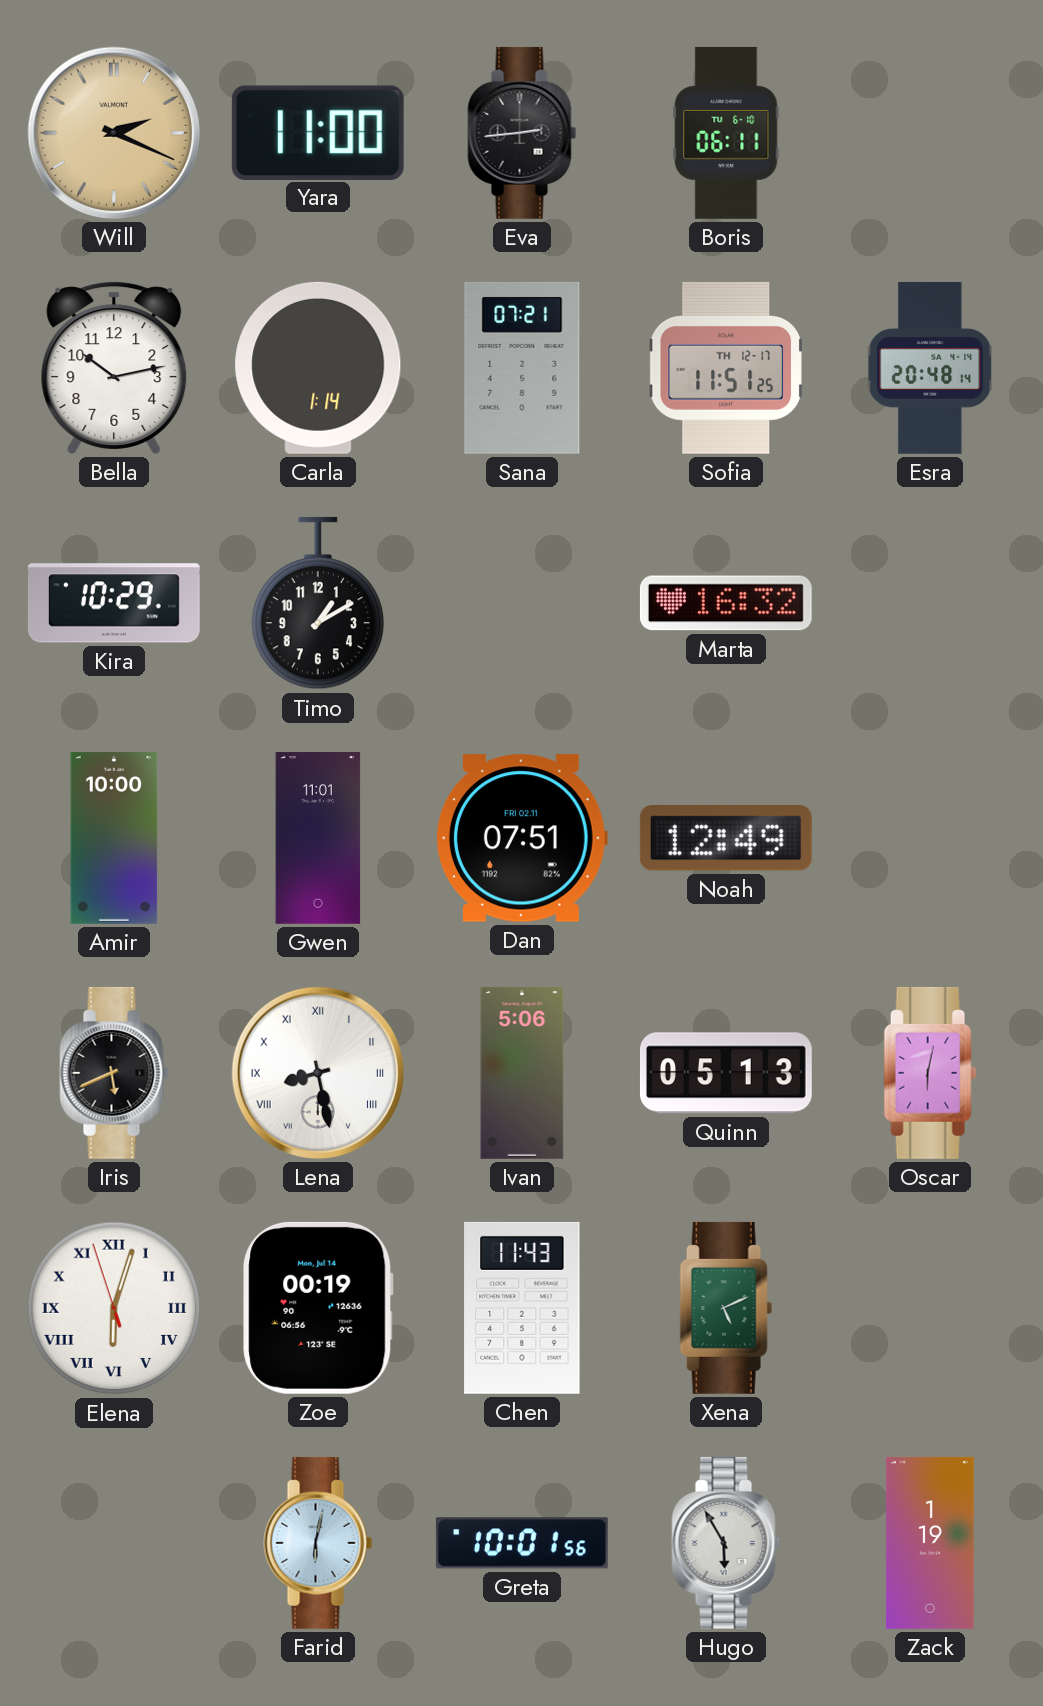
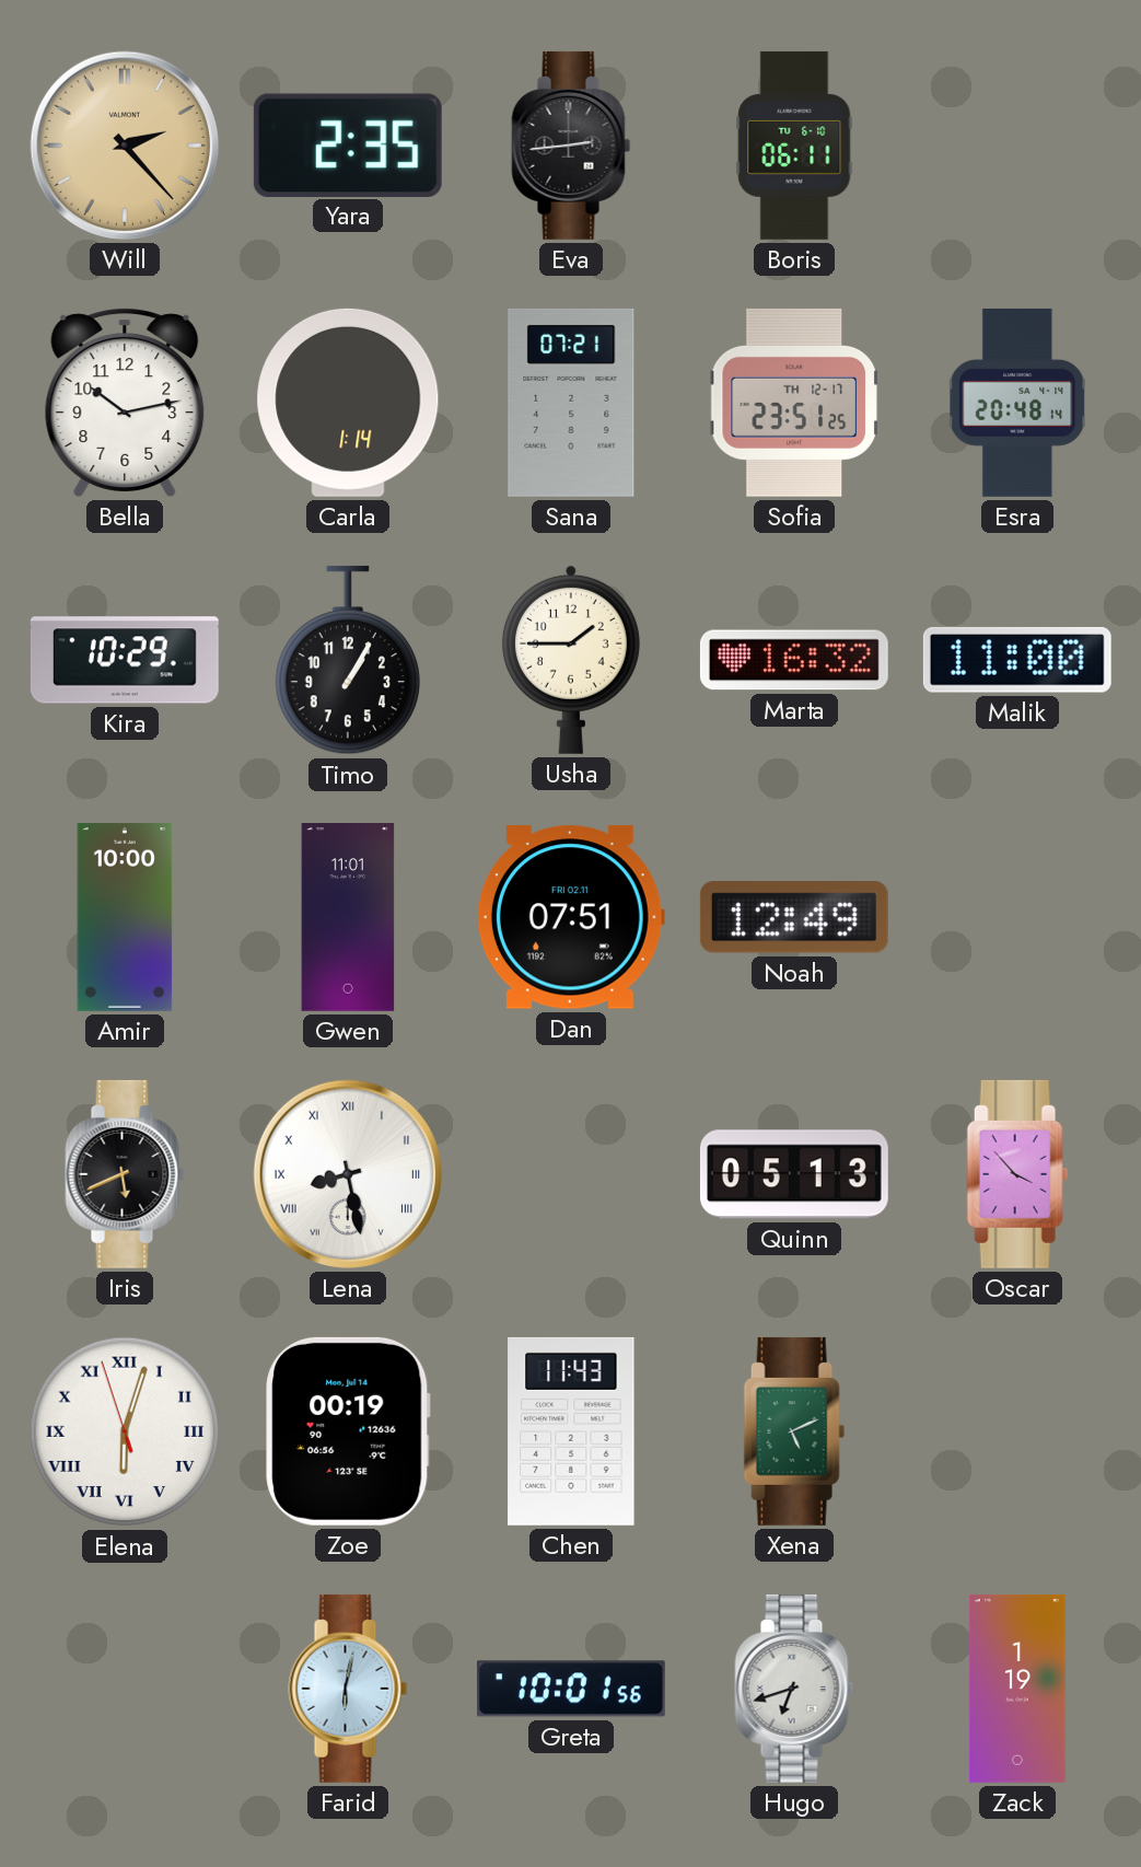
Will: 2:19 -> 2:23 (125, 146)
Yara: 11:00 -> 2:35 (348, 144)
Sofia: 11:51 -> 23:51 (794, 403)
Timo: 1:10 -> 1:05 (347, 660)
Usha: none -> 1:45 (571, 660)
Malik: none -> 11:00 (1017, 660)
Ivan: 5:06 -> none (522, 1073)
Oscar: 6:02 -> 3:53 (1017, 1174)
Hugo: 5:55 -> 6:42 (794, 1689)
